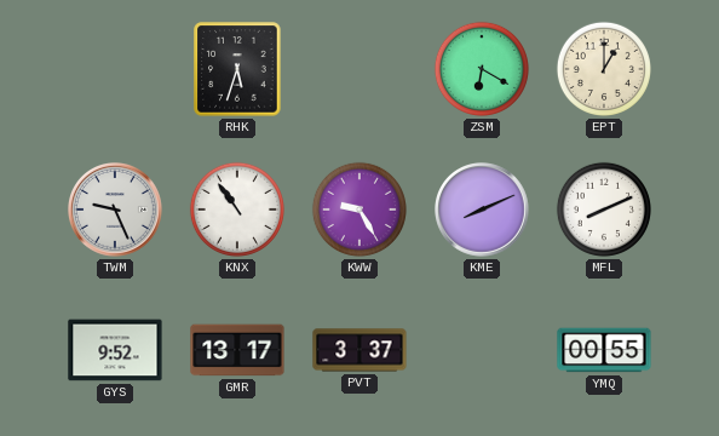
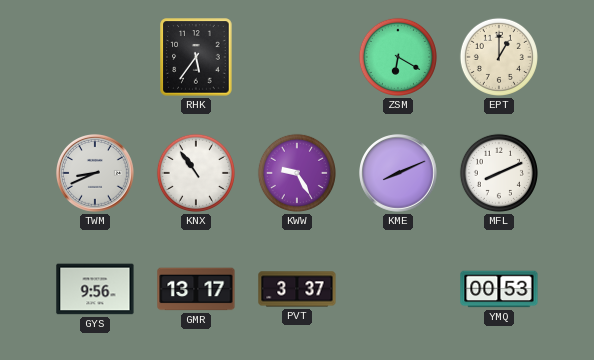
RHK: 5:33 -> 5:36 (196, 57)
TWM: 9:26 -> 8:41 (96, 174)
GYS: 9:52 -> 9:56 (95, 289)
YMQ: 00:55 -> 00:53 (499, 289)
